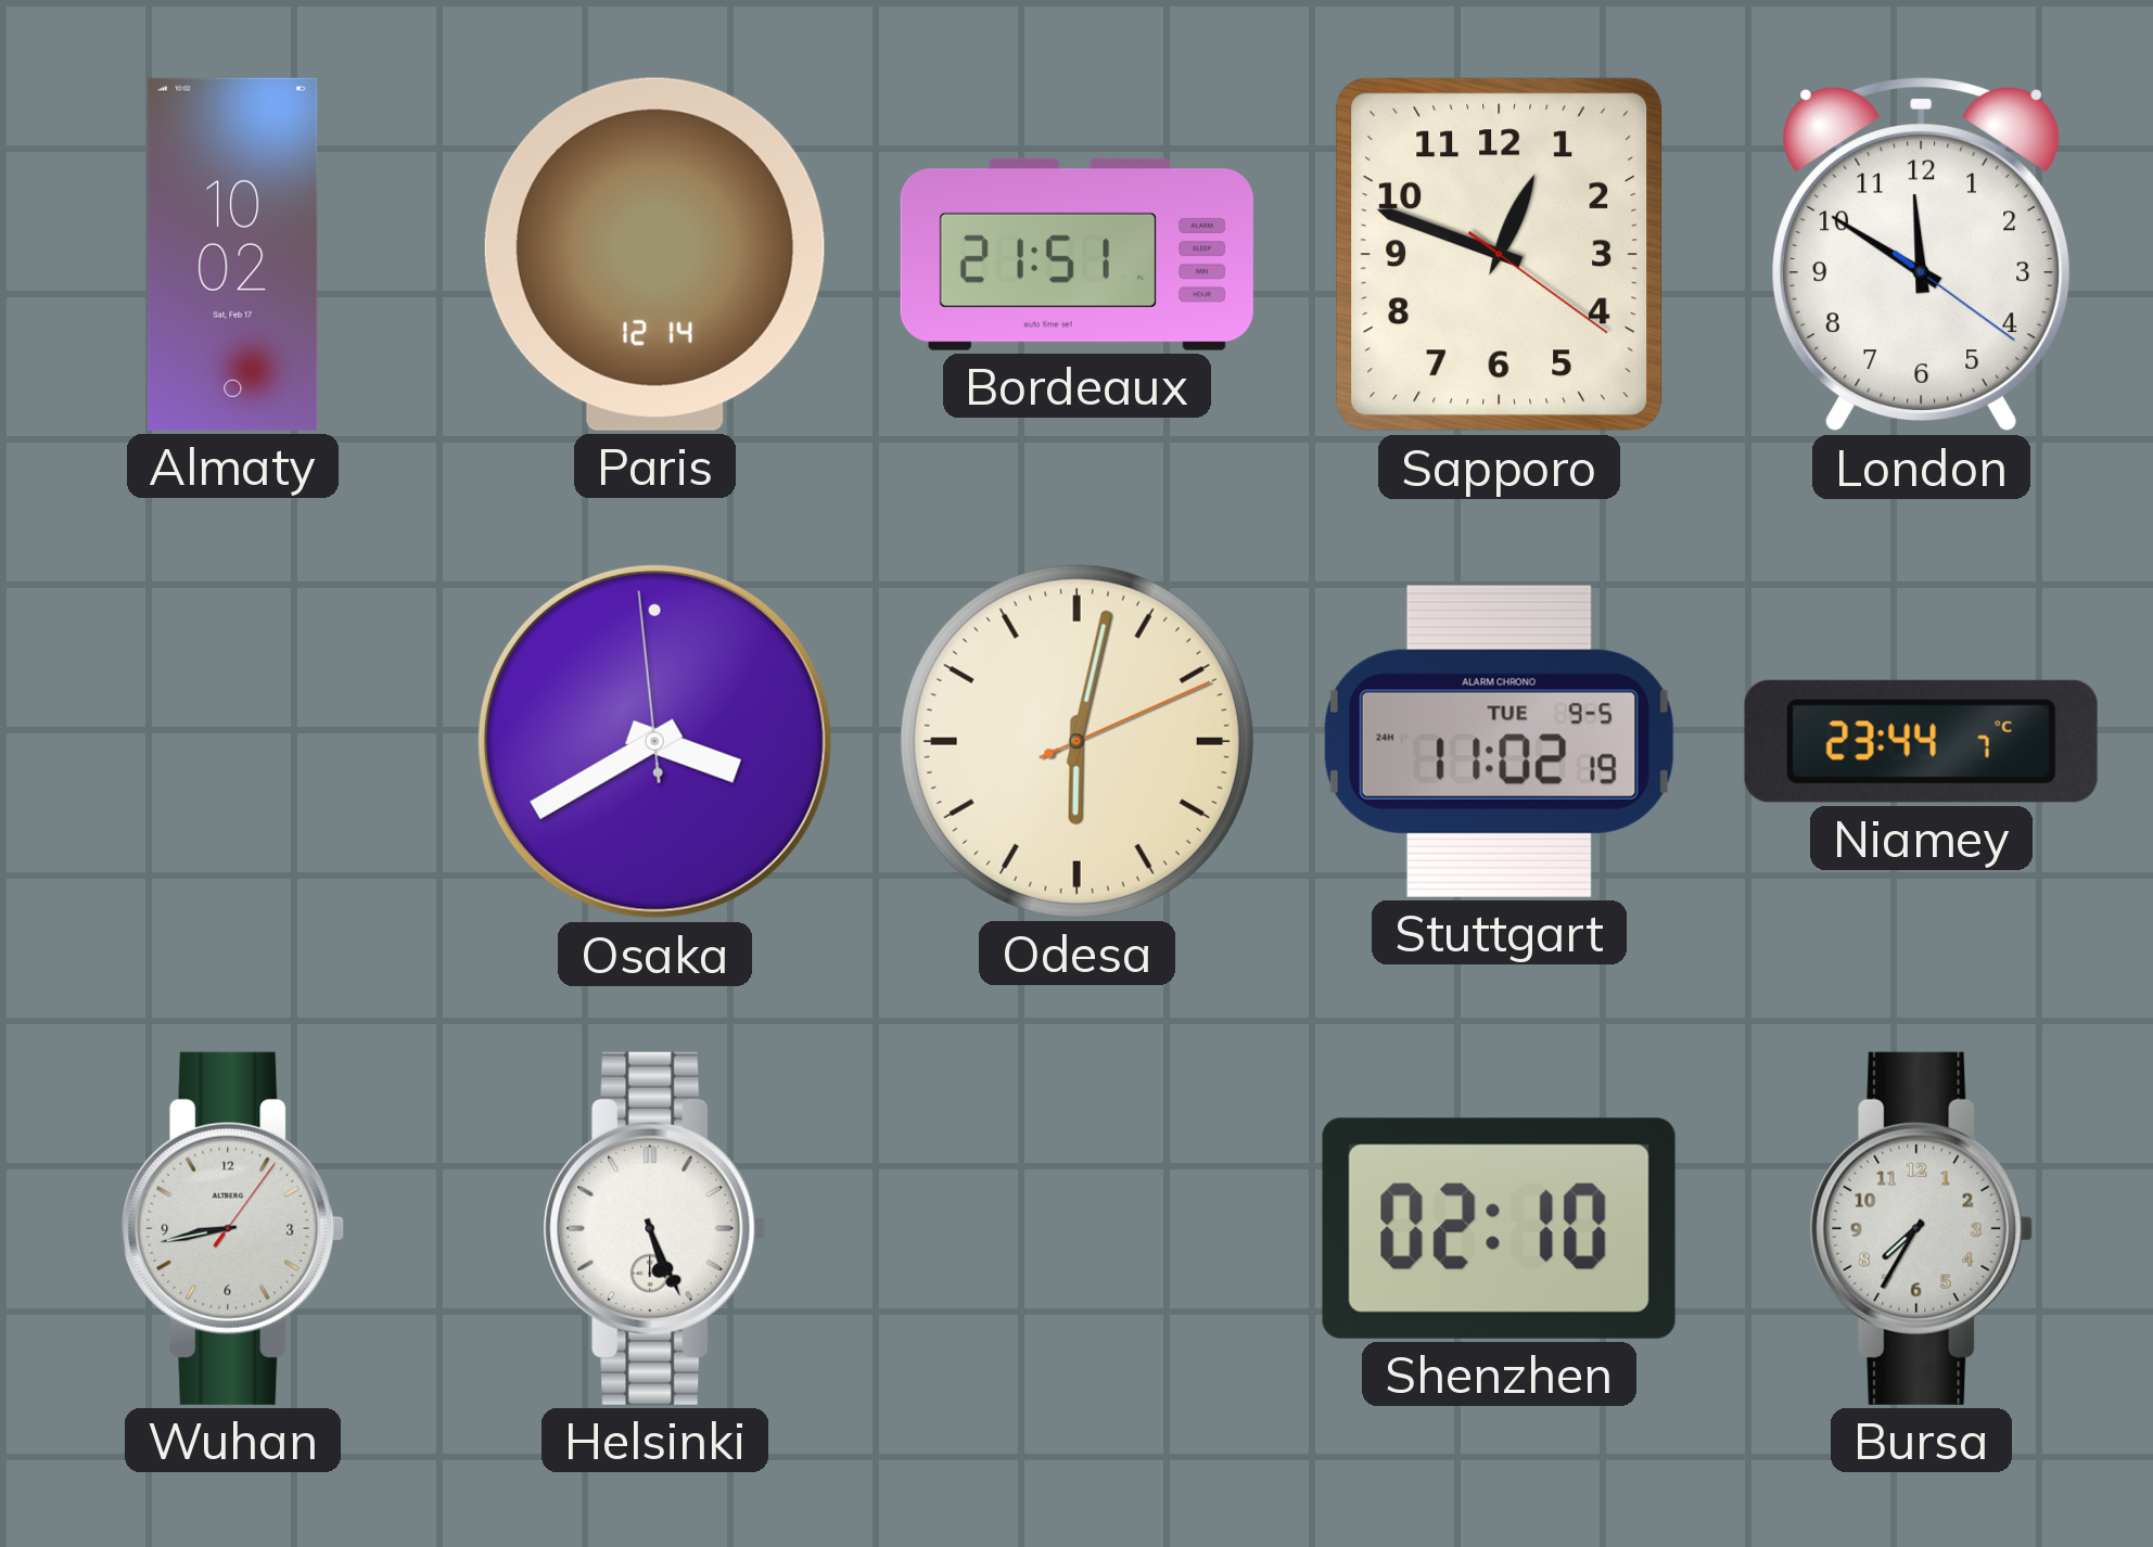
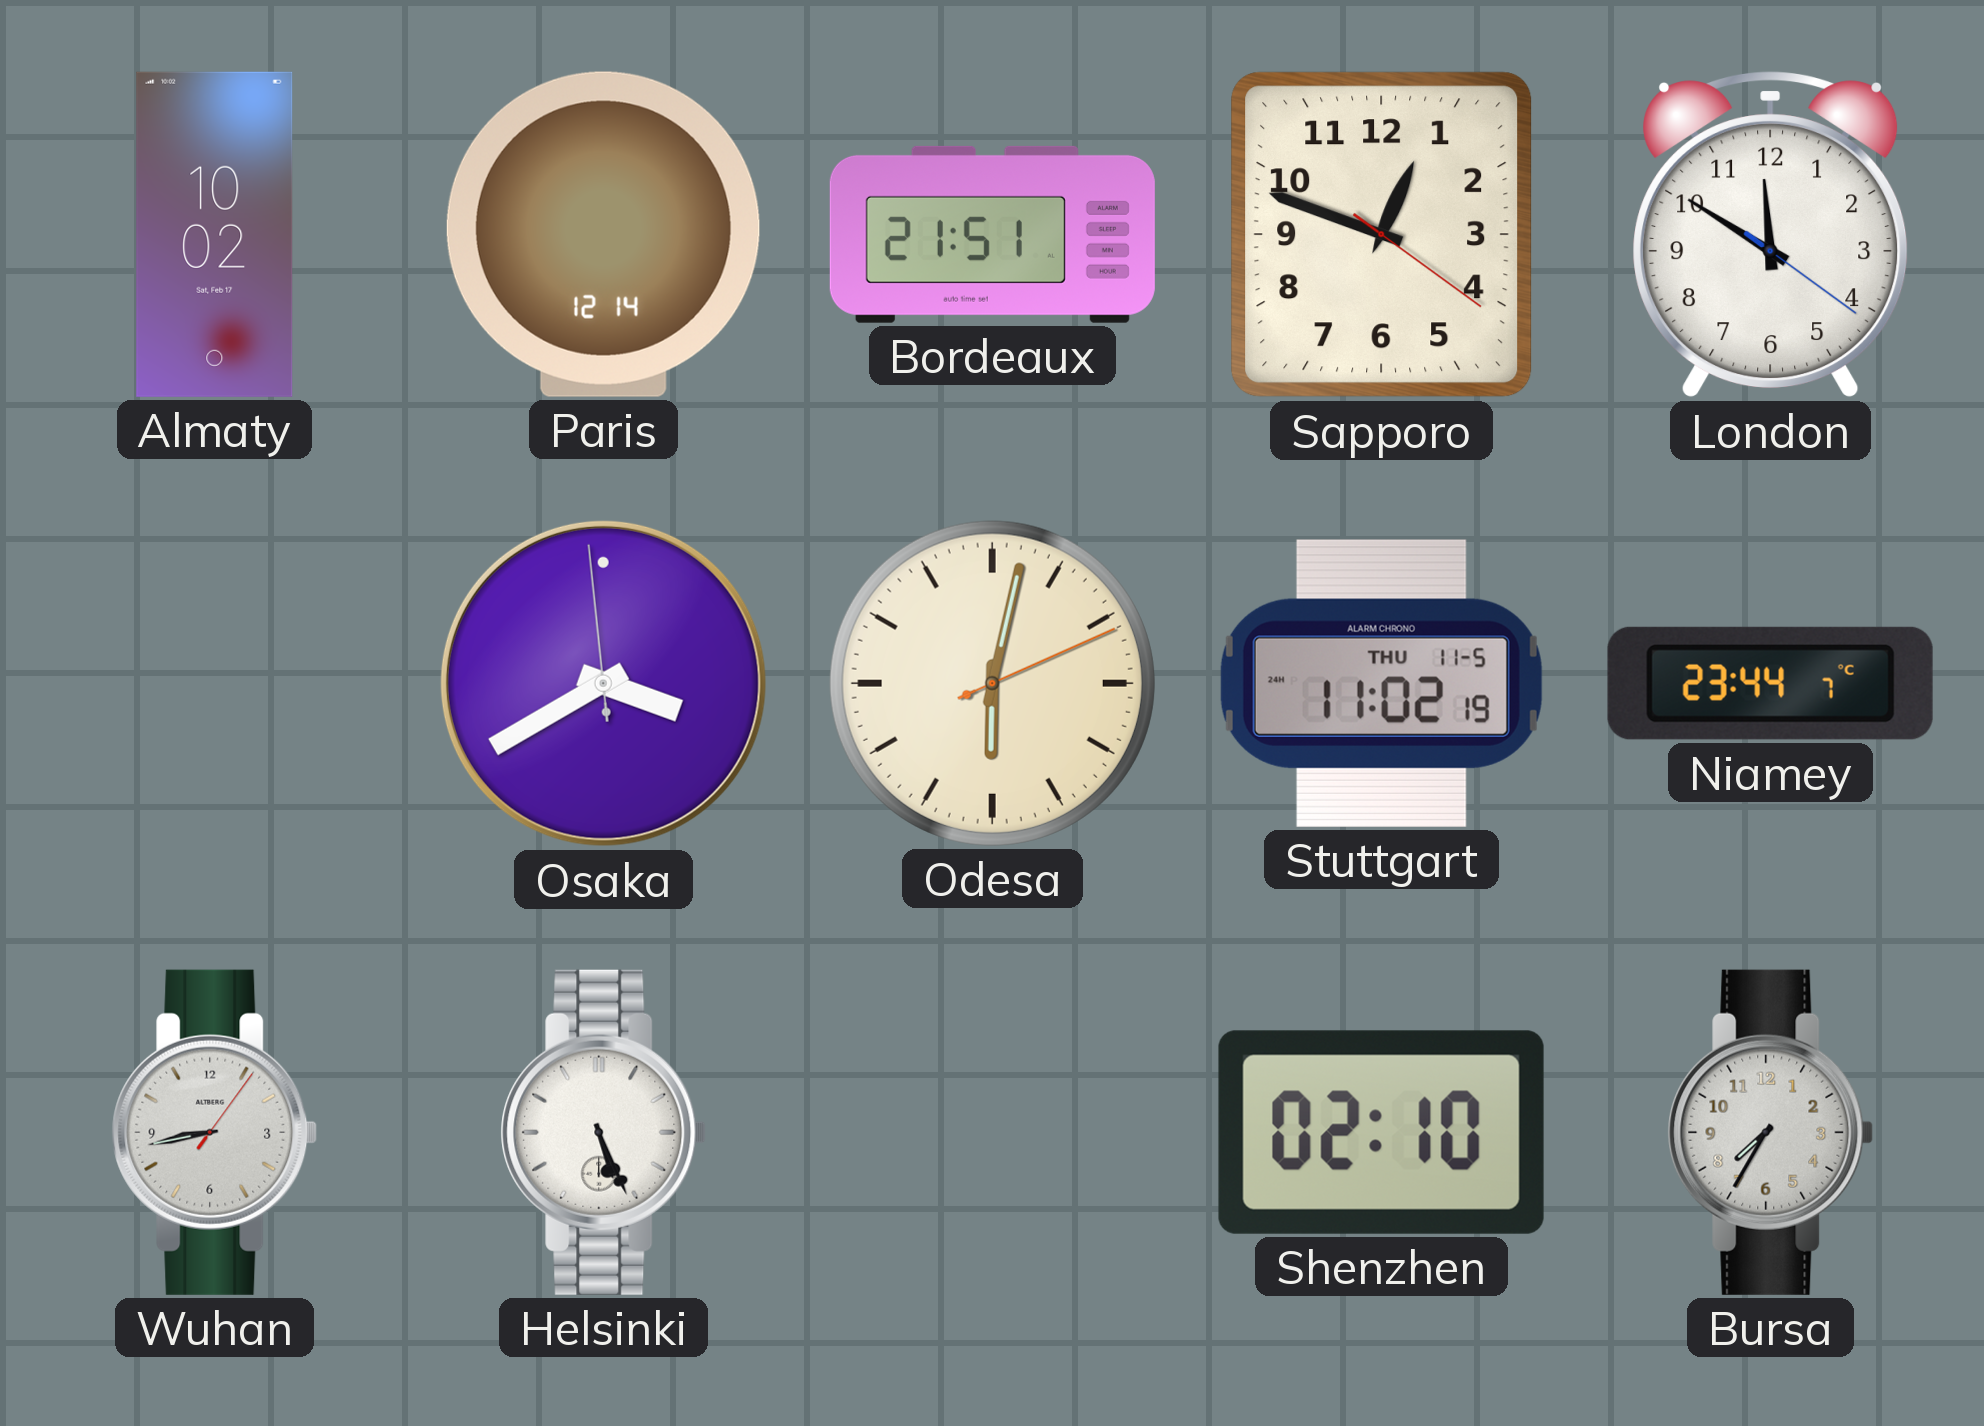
Stuttgart date: TUE 9-5 -> THU 11-5 (1381, 683)
